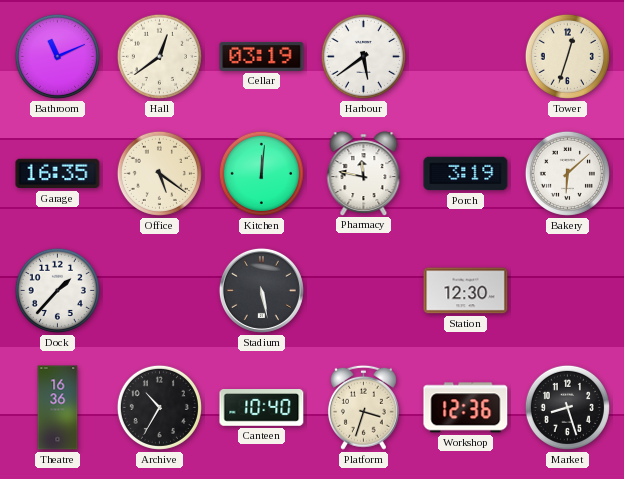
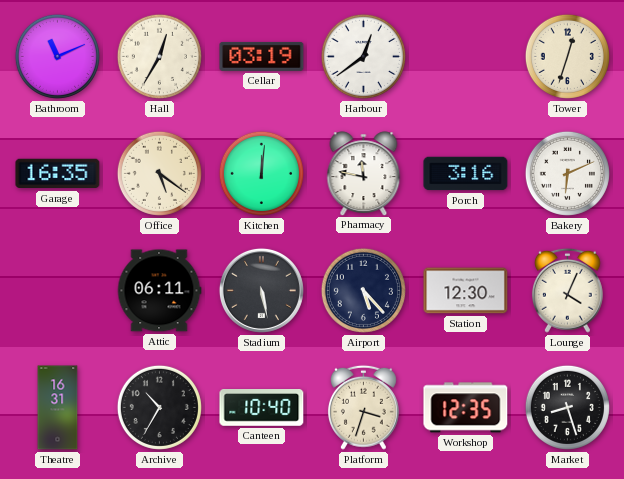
Hall: 12:39 -> 12:35 (159, 56)
Harbour: 5:39 -> 12:39 (363, 56)
Porch: 3:19 -> 3:16 (466, 174)
Bakery: 6:08 -> 6:11 (567, 173)
Dock: 1:37 -> none (57, 290)
Attic: none -> 06:11 (159, 291)
Airport: none -> 5:23 (363, 290)
Lounge: none -> 4:04 (567, 290)
Theatre: 16:36 -> 16:31 (58, 408)
Workshop: 12:36 -> 12:35 (466, 408)
